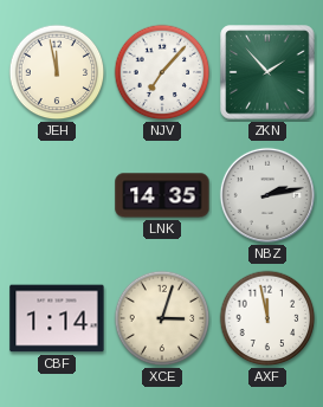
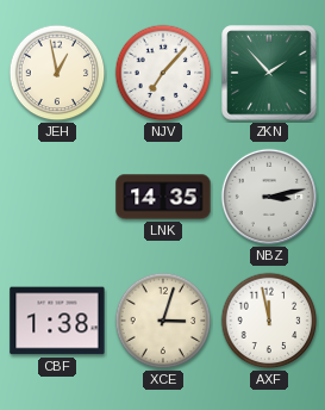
JEH: 11:58 -> 12:58 (57, 73)
NBZ: 2:13 -> 3:13 (269, 197)
CBF: 1:14 -> 1:38 (57, 321)
